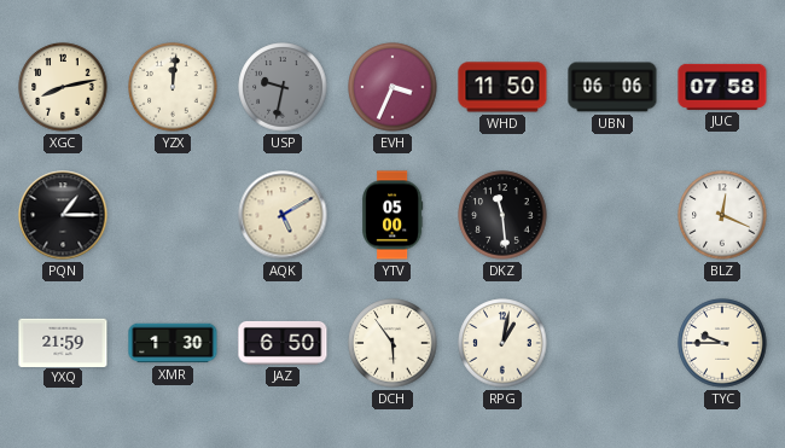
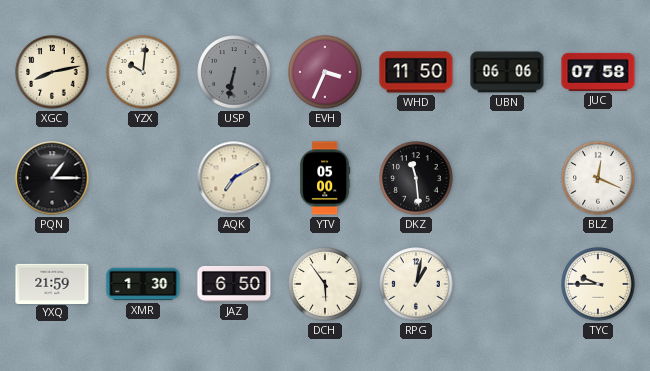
YZX: 12:01 -> 10:01 (143, 72)
USP: 9:32 -> 6:32 (234, 72)
AQK: 5:10 -> 7:10 (234, 178)
